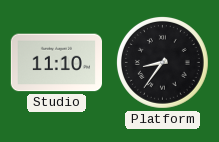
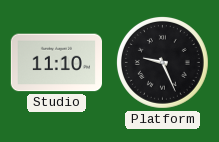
Platform: 8:36 -> 9:26 (162, 62)
